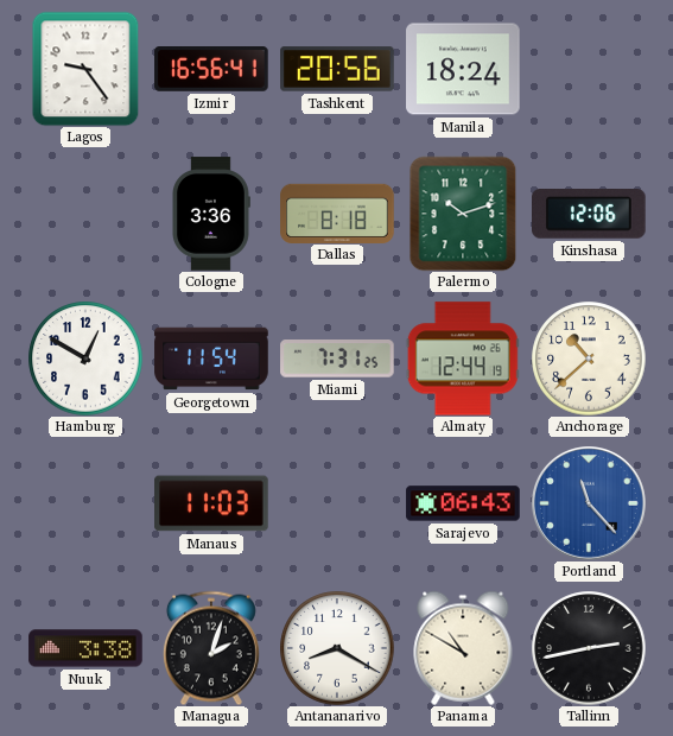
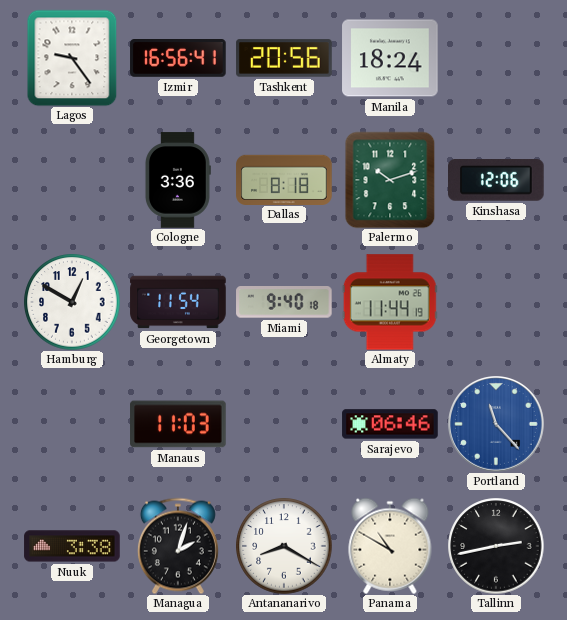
Miami: 7:31 -> 9:40 (284, 303)
Almaty: 12:44 -> 11:44 (390, 302)
Anchorage: 10:38 -> none (589, 359)
Sarajevo: 06:43 -> 06:46 (390, 424)
